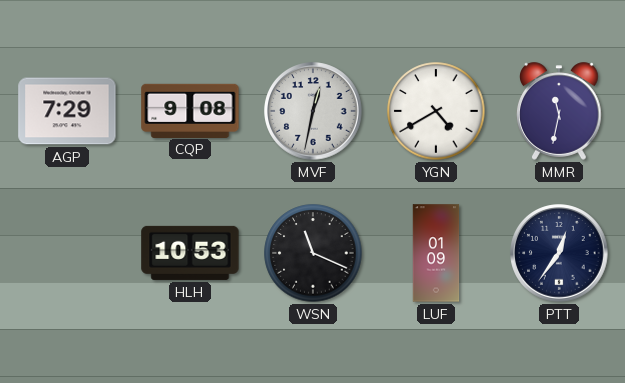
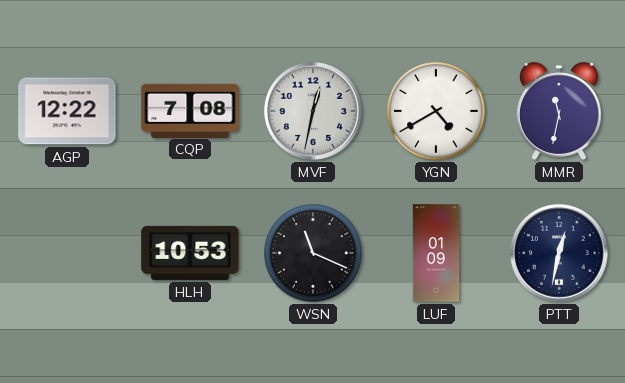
AGP: 7:29 -> 12:22 (67, 111)
CQP: 9:08 -> 7:08 (190, 110)
PTT: 12:36 -> 12:32 (559, 253)
